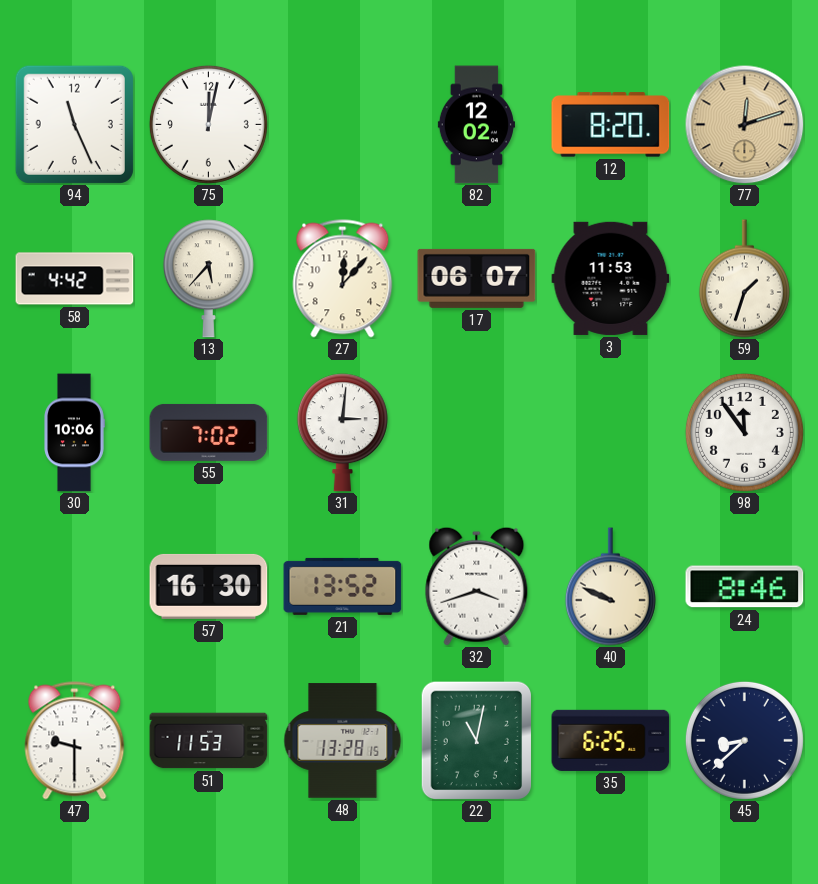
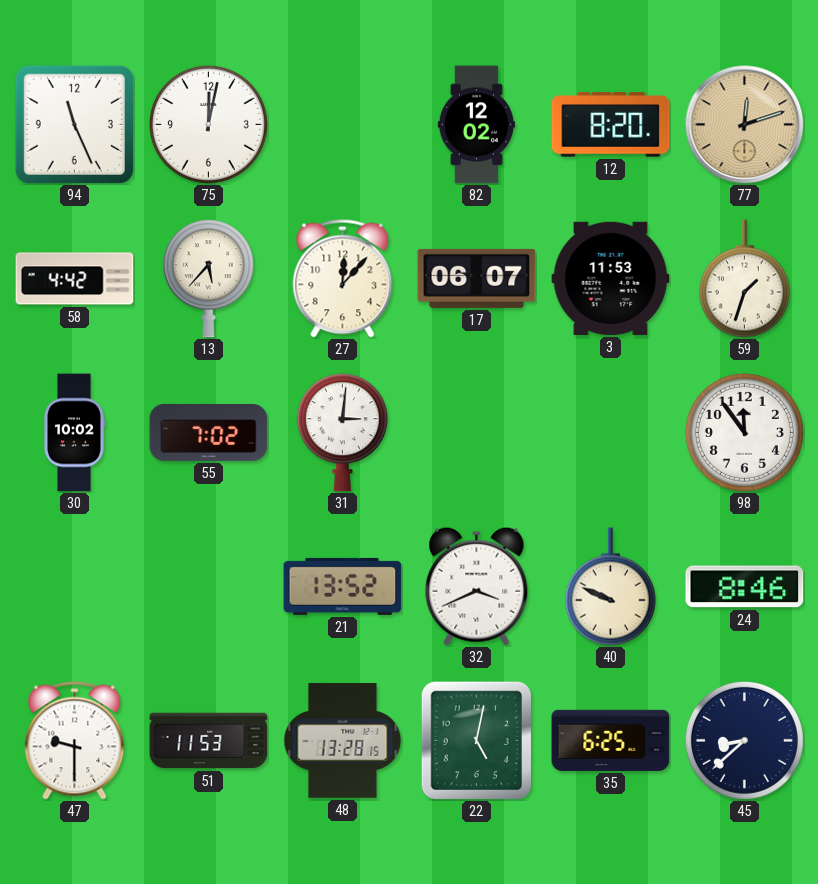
30: 10:06 -> 10:02 (74, 433)
57: 16:30 -> none (209, 586)
32: 3:42 -> 3:41 (477, 586)
22: 11:02 -> 5:02 (477, 740)
